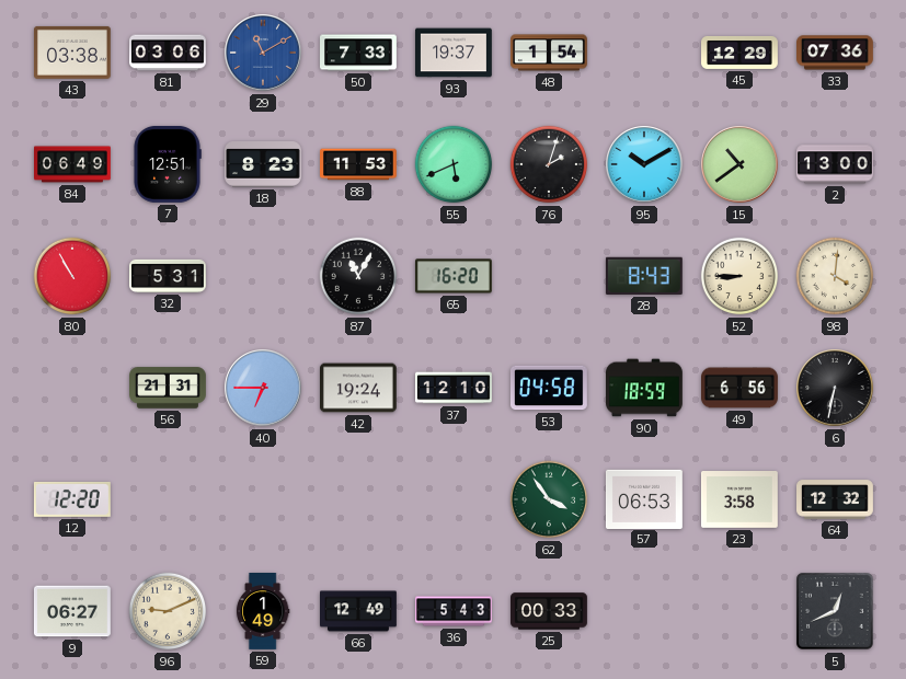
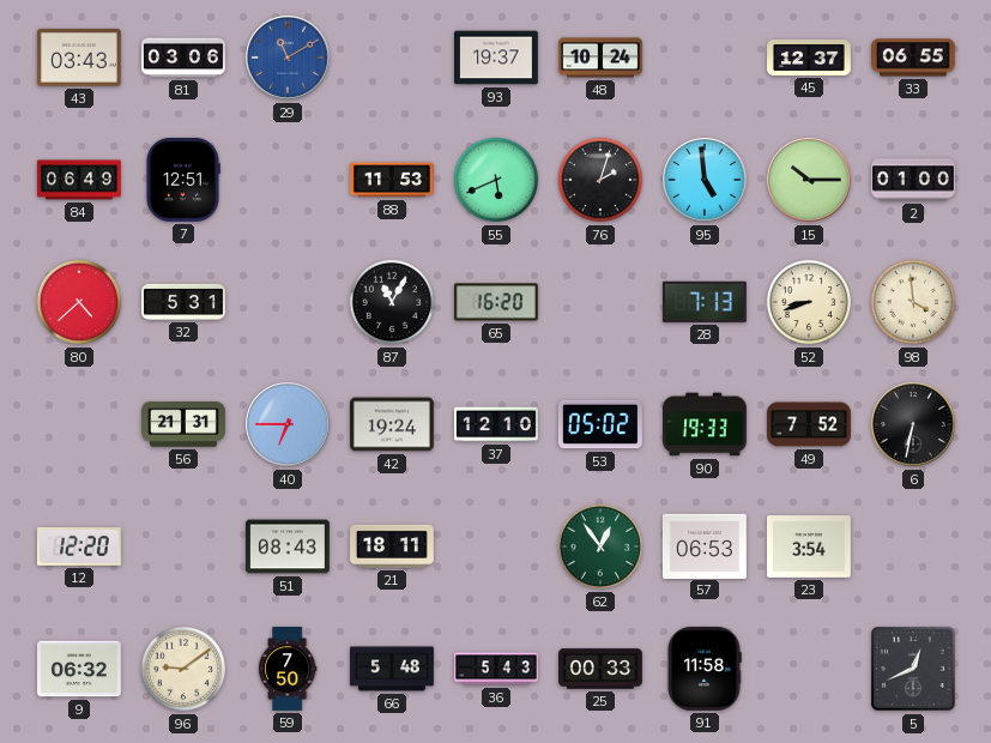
43: 03:38 -> 03:43 (79, 58)
50: 7:33 -> none (359, 53)
48: 1:54 -> 10:24 (602, 58)
45: 12:29 -> 12:37 (810, 58)
33: 07:36 -> 06:55 (914, 58)
18: 8:23 -> none (264, 165)
95: 10:10 -> 4:59 (705, 180)
15: 10:39 -> 10:15 (809, 180)
2: 13:00 -> 01:00 (914, 180)
80: 10:55 -> 4:38 (79, 302)
28: 8:43 -> 7:13 (705, 302)
52: 8:45 -> 8:42 (809, 302)
98: 4:01 -> 3:59 (913, 302)
53: 04:58 -> 05:02 (600, 424)
90: 18:59 -> 19:33 (706, 424)
49: 6:56 -> 7:52 (810, 424)
51: none -> 08:43 (289, 546)
21: none -> 18:11 (393, 546)
62: 3:54 -> 12:54 (600, 546)
23: 3:58 -> 3:54 (810, 548)
64: 12:32 -> none (836, 499)
9: 06:27 -> 06:32 (80, 669)
96: 9:11 -> 9:09 (183, 669)
59: 1:49 -> 7:50 (288, 670)
66: 12:49 -> 5:48 (393, 669)
91: none -> 11:58 (705, 669)
